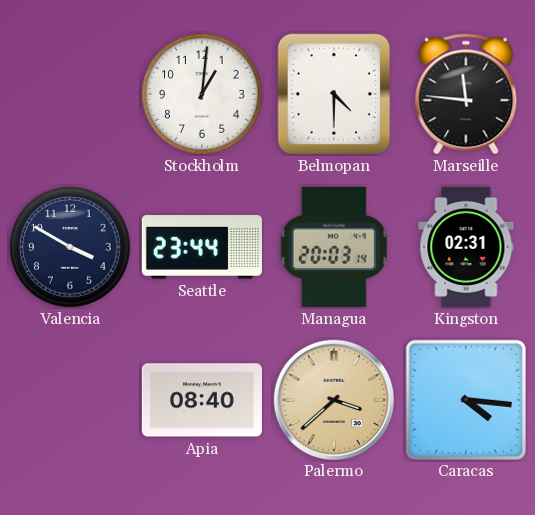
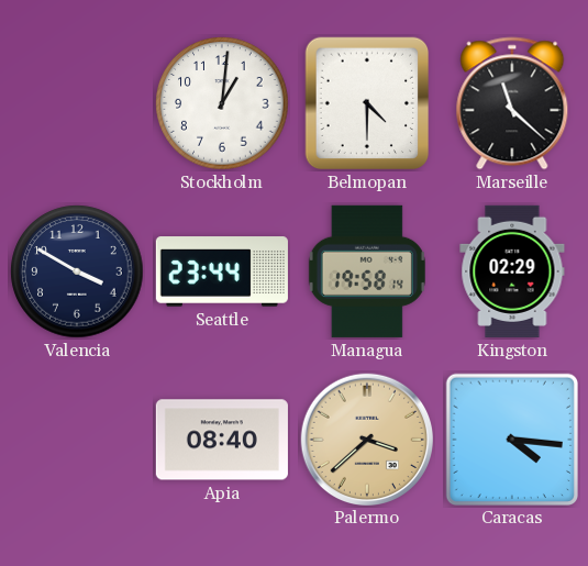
Marseille: 11:46 -> 11:22 (512, 103)
Managua: 20:03 -> 19:58 (367, 271)
Kingston: 02:31 -> 02:29 (512, 271)
